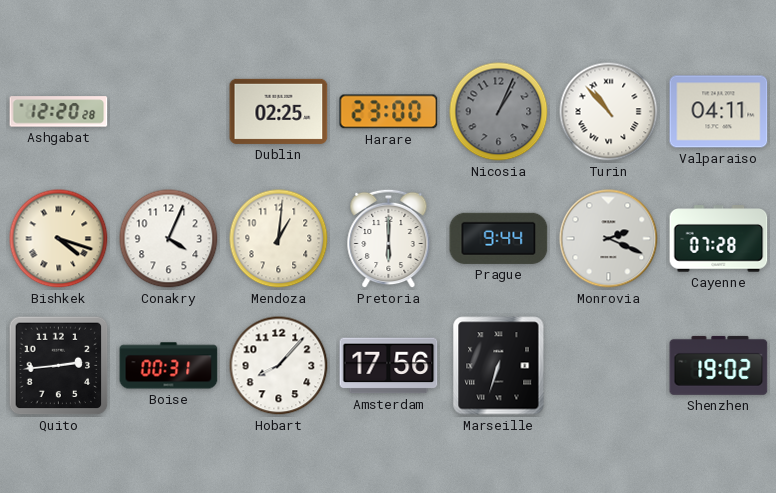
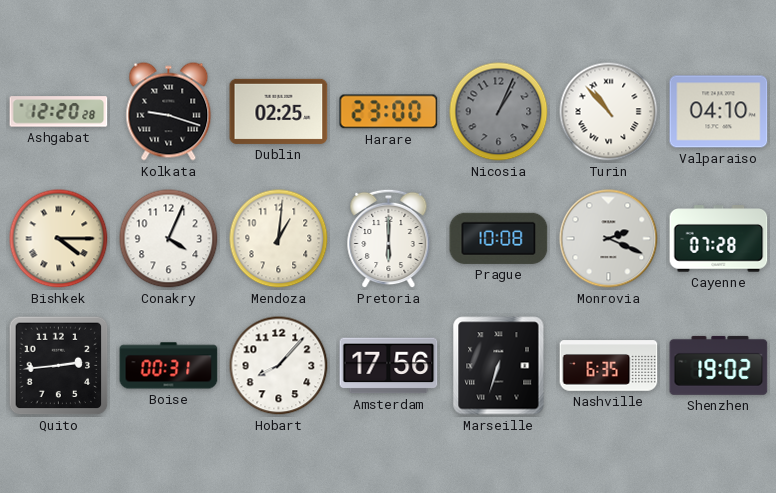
Kolkata: none -> 9:18 (169, 112)
Valparaiso: 04:11 -> 04:10 (719, 112)
Bishkek: 4:18 -> 4:15 (59, 239)
Prague: 9:44 -> 10:08 (499, 238)
Nashville: none -> 6:35 (609, 366)
